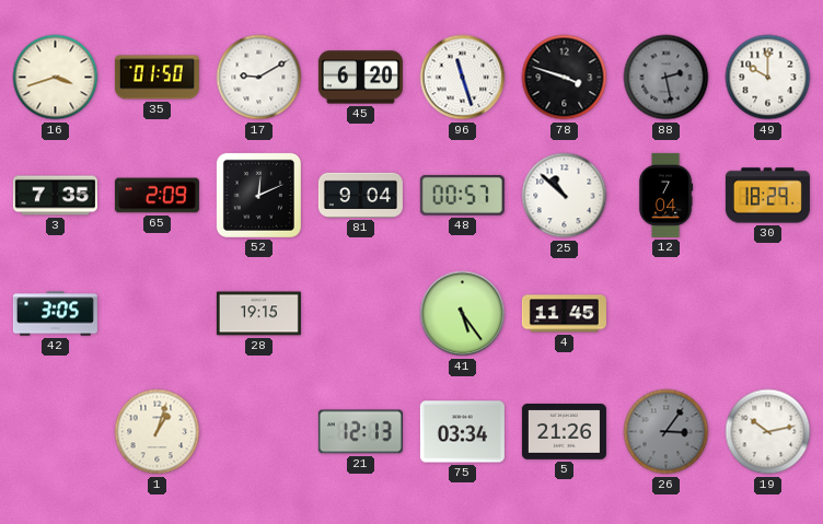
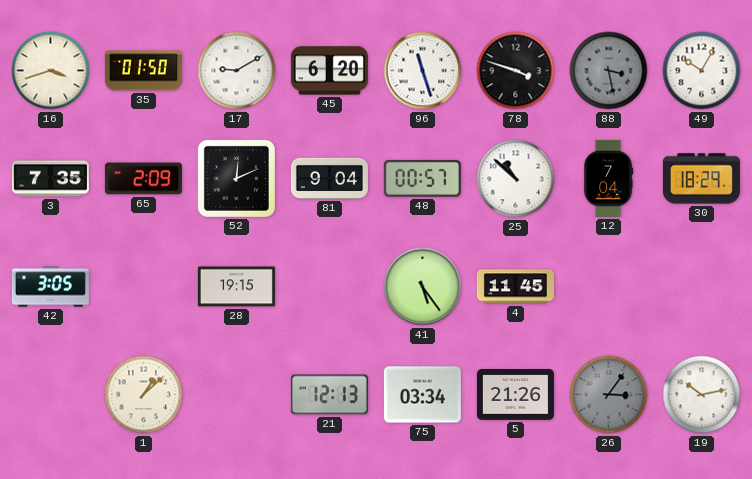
88: 2:28 -> 3:28 (609, 71)
49: 10:00 -> 10:05 (702, 71)
1: 1:03 -> 1:08 (144, 395)
